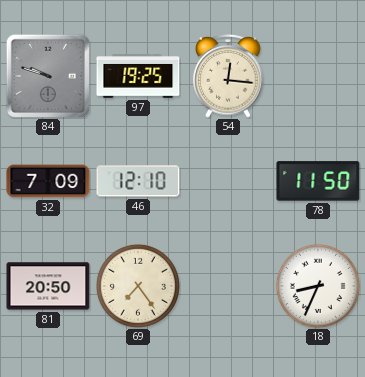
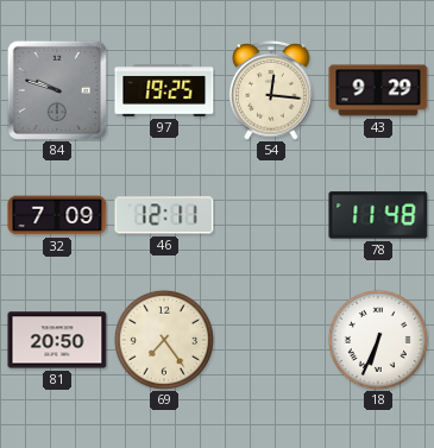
43: none -> 9:29 (378, 90)
46: 12:10 -> 12:11 (164, 215)
78: 11:50 -> 11:48 (378, 215)
18: 8:34 -> 6:34 (378, 340)
